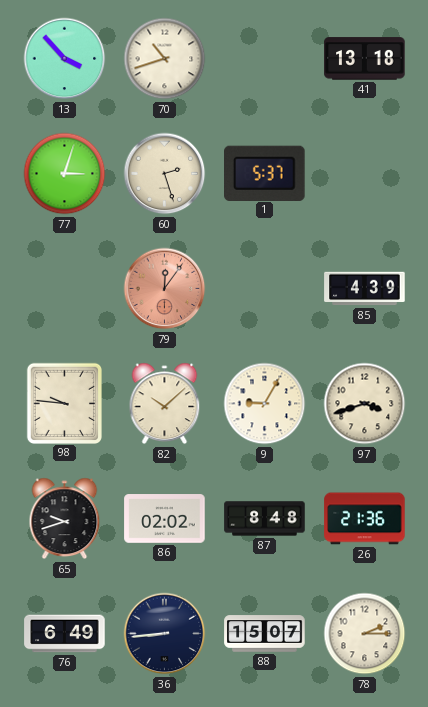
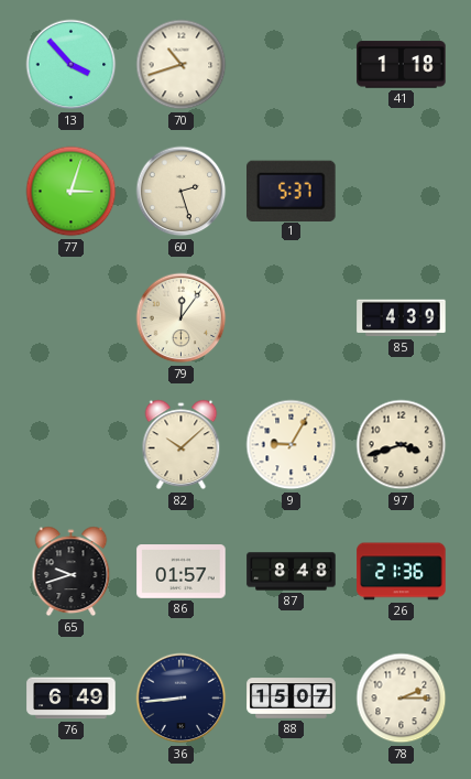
41: 13:18 -> 1:18 (402, 65)
79 dial: salmon -> cream (182, 318)
98: 9:46 -> none (64, 403)
86: 02:02 -> 01:57 (182, 572)
